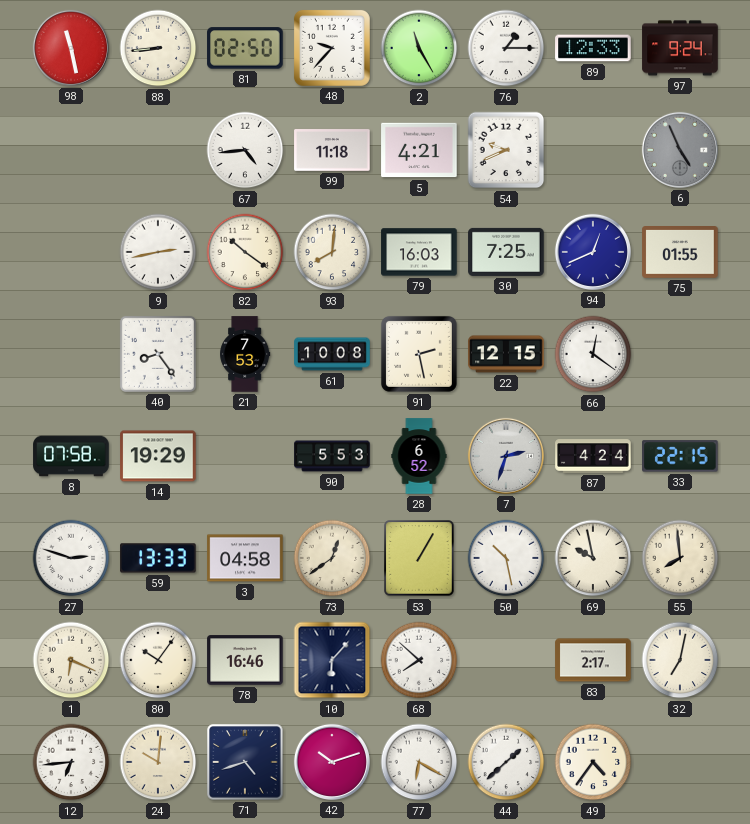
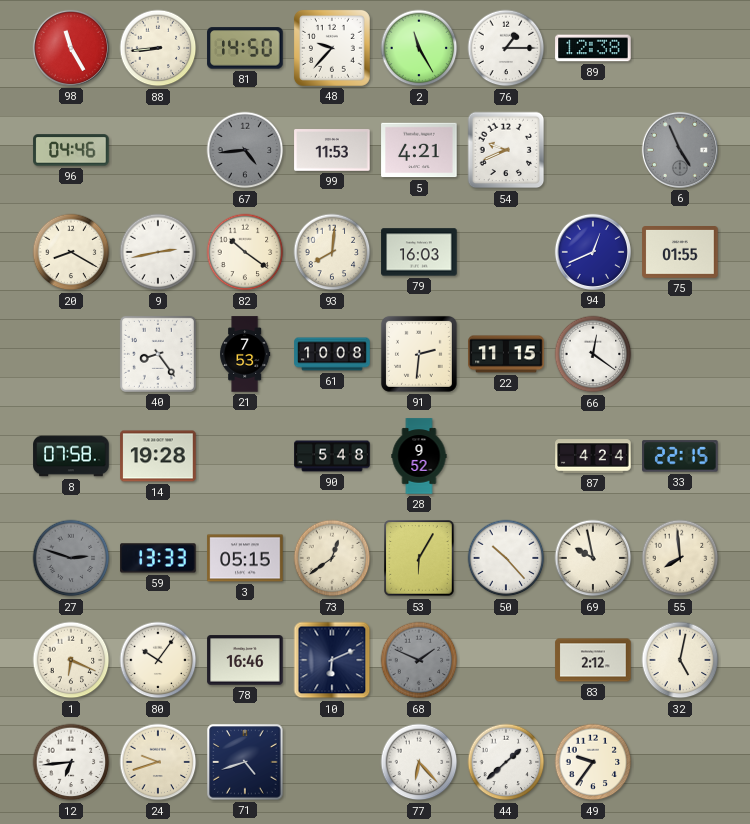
98: 11:28 -> 11:25 (71, 48)
81: 02:50 -> 14:50 (245, 48)
89: 12:33 -> 12:38 (593, 48)
97: 9:24 -> none (680, 48)
96: none -> 04:46 (71, 150)
67 dial: white -> grey (245, 150)
99: 11:18 -> 11:53 (332, 150)
20: none -> 8:20 (71, 252)
30: 7:25 -> none (506, 252)
91: 2:28 -> 2:31 (419, 354)
22: 12:15 -> 11:15 (506, 354)
14: 19:29 -> 19:28 (158, 456)
90: 5:53 -> 5:48 (332, 456)
28: 6:52 -> 9:52 (419, 456)
7: 2:33 -> none (506, 456)
27 dial: white -> grey (71, 558)
3: 04:58 -> 05:15 (245, 558)
53: 1:05 -> 6:05 (419, 558)
50: 10:28 -> 10:23 (506, 558)
10: 6:07 -> 6:11 (332, 660)
68: 7:52 -> 1:49 (419, 660)
68 dial: white -> grey (419, 660)
83: 2:17 -> 2:12 (593, 660)
32: 7:02 -> 5:02 (680, 660)
24: 10:01 -> 9:42 (158, 762)
42: 10:12 -> none (332, 762)
77: 6:20 -> 6:23 (419, 762)
49: 4:36 -> 9:36 (593, 762)
